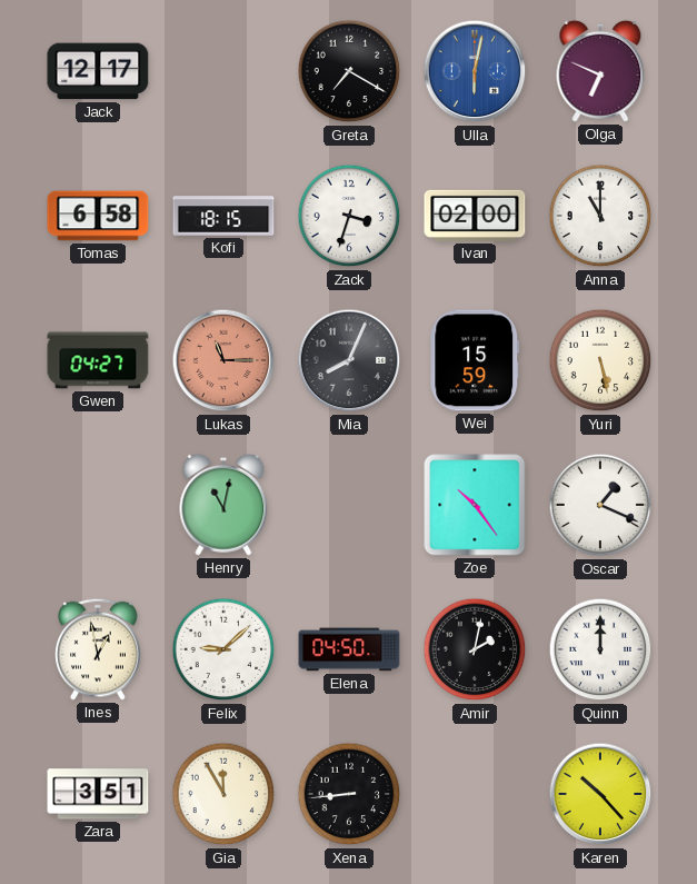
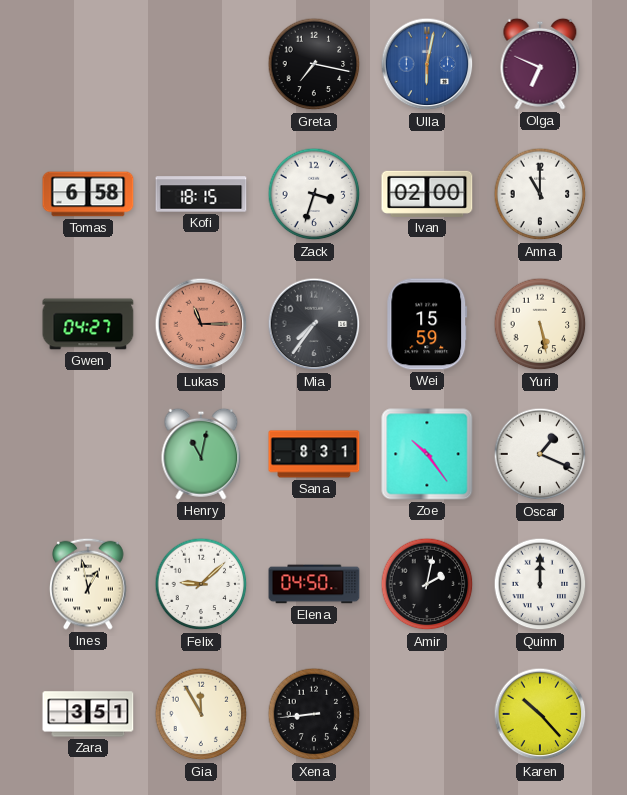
Jack: 12:17 -> none (98, 71)
Greta: 7:20 -> 7:17 (314, 64)
Mia: 8:04 -> 7:36 (314, 324)
Sana: none -> 8:31 (314, 454)
